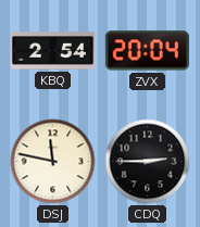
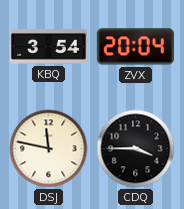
KBQ: 2:54 -> 3:54 (48, 47)
CDQ: 2:45 -> 3:45 (136, 149)
